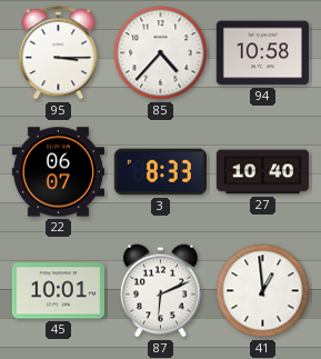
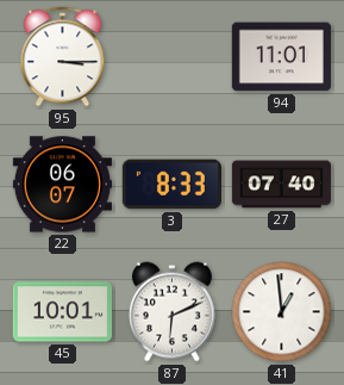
85: 4:37 -> none (161, 53)
94: 10:58 -> 11:01 (281, 57)
27: 10:40 -> 07:40 (281, 185)
